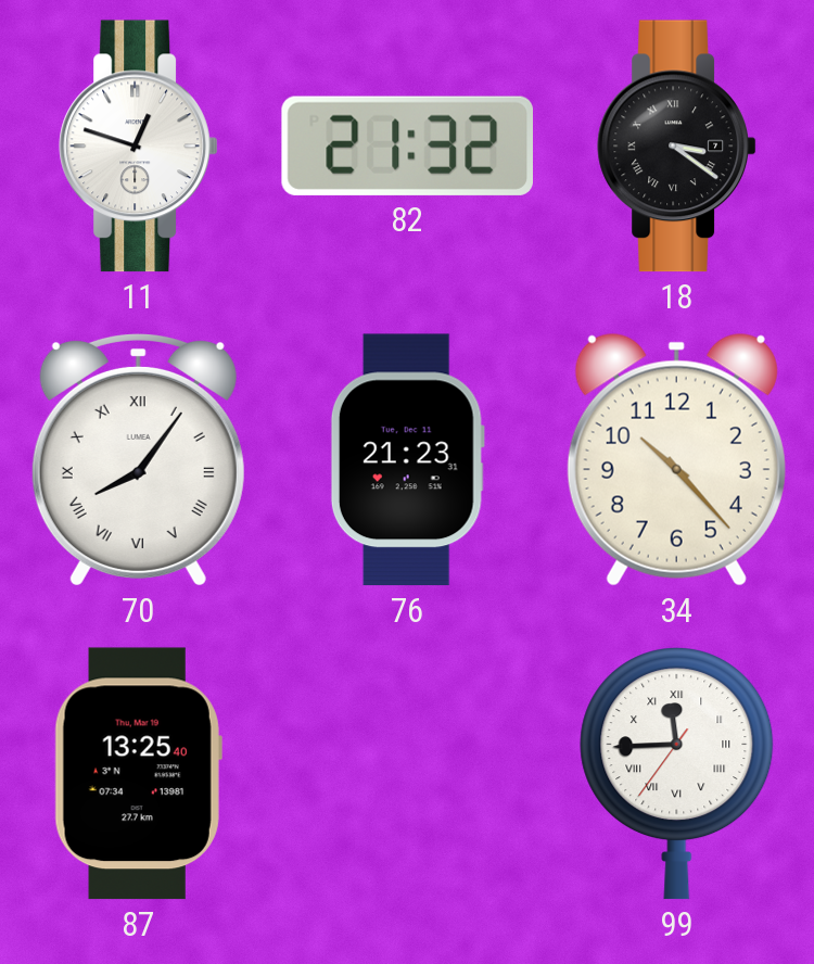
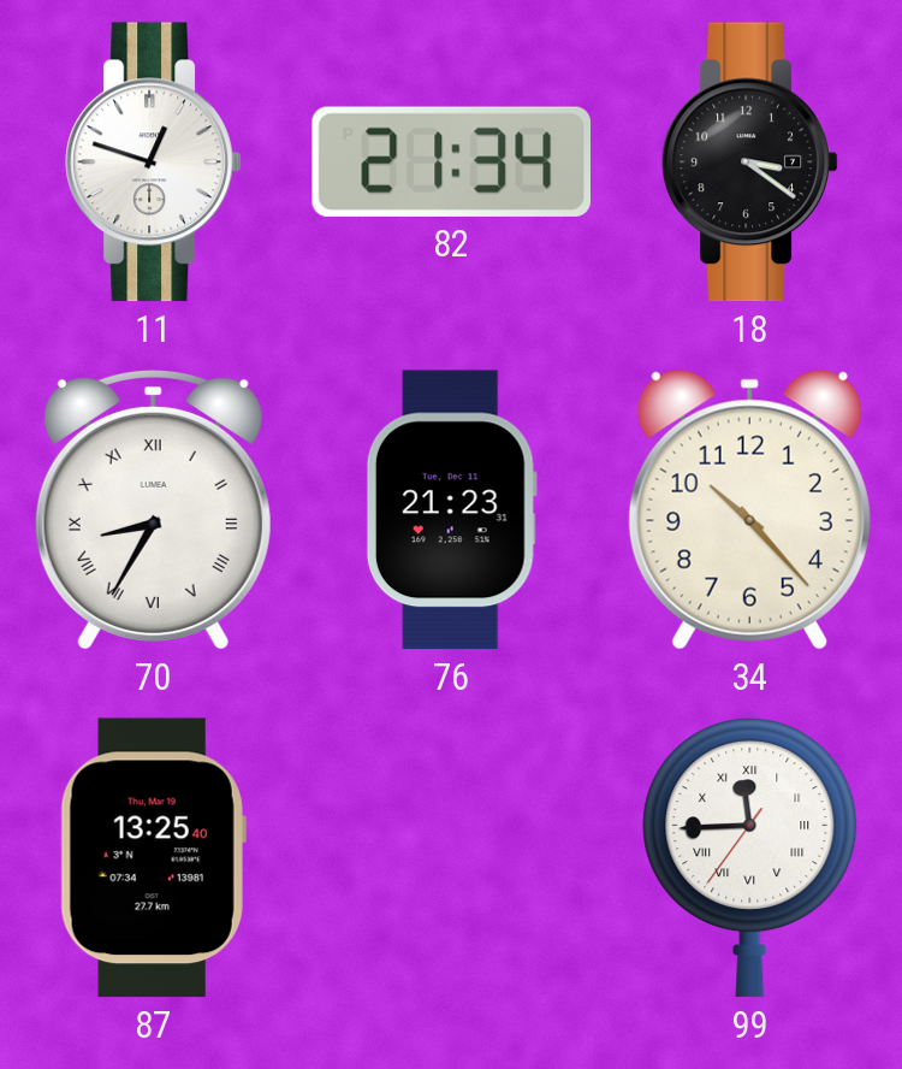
82: 21:32 -> 21:34 (451, 161)
18 numerals: Roman -> Arabic (750, 163)
70: 8:06 -> 8:35 (153, 509)
